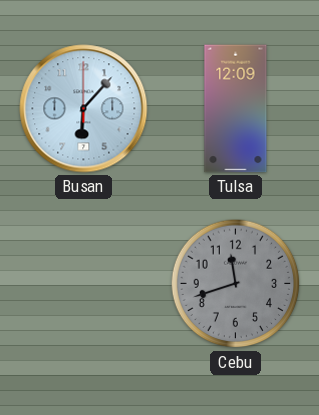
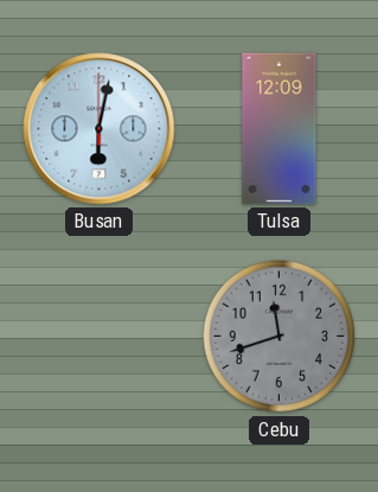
Busan: 6:07 -> 6:02 (100, 129)
